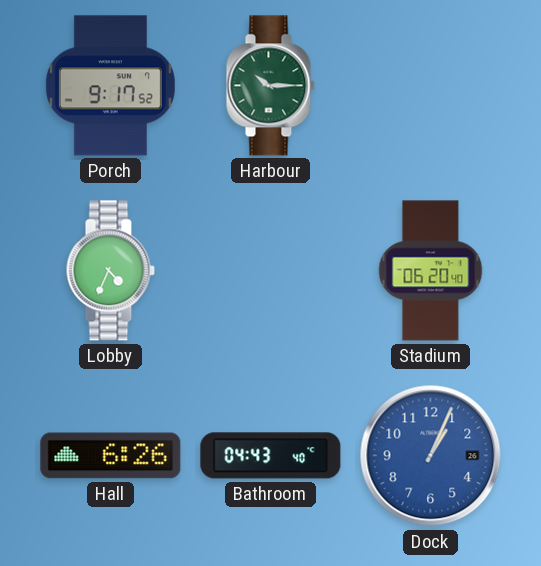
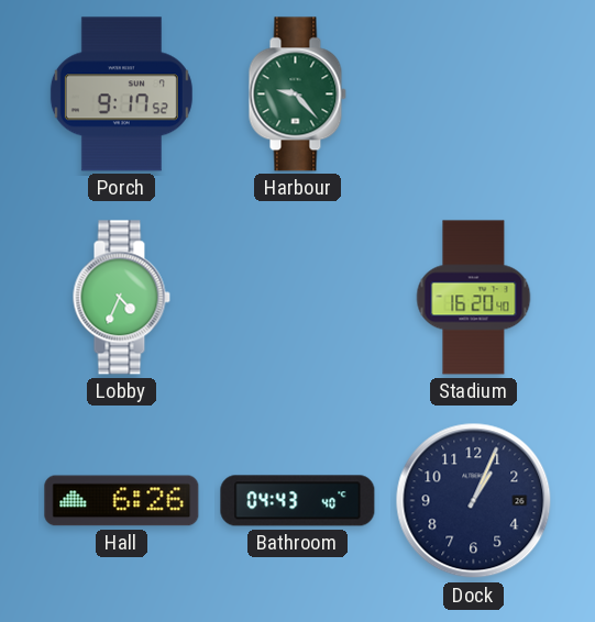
Harbour: 10:15 -> 9:23 (297, 95)
Stadium: 06:20 -> 16:20 (474, 298)
Dock dial: blue -> navy (474, 501)
